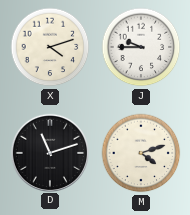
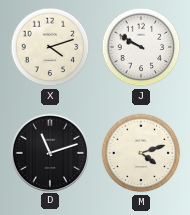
J: 9:45 -> 9:50 (141, 47)
